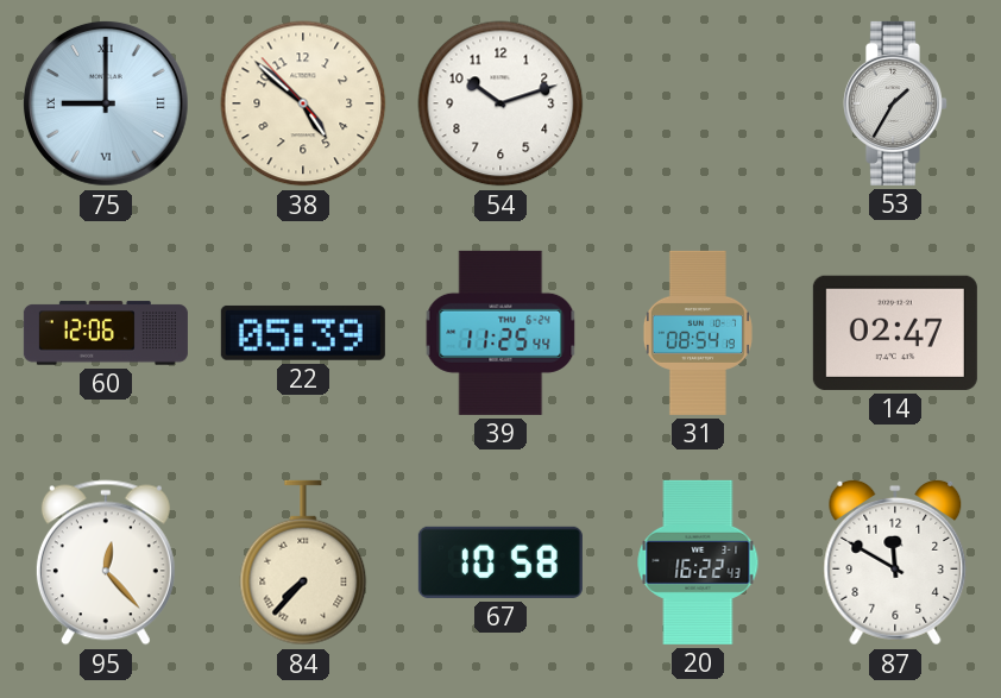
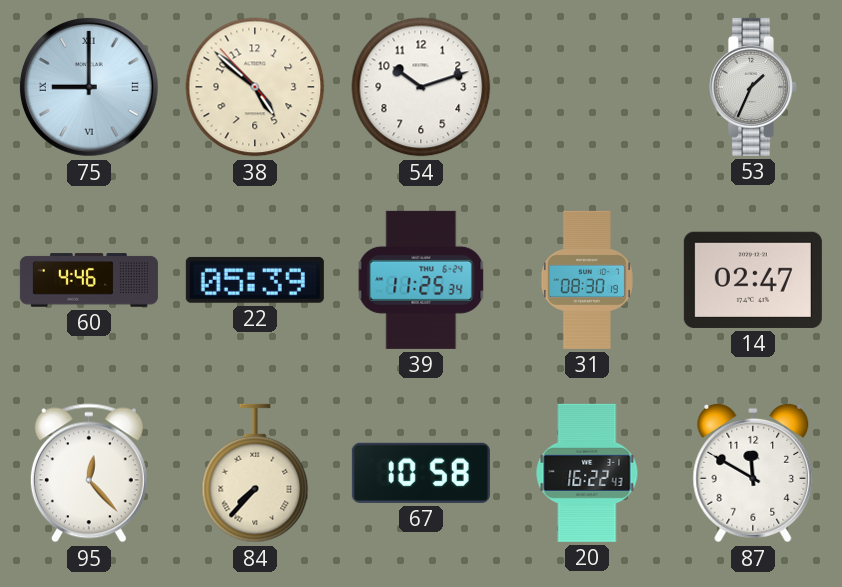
53: 1:35 -> 1:34 (752, 87)
60: 12:06 -> 4:46 (89, 280)
39: 11:25:44 -> 11:25:34 (421, 280)
31: 08:54 -> 08:30 (587, 280)
